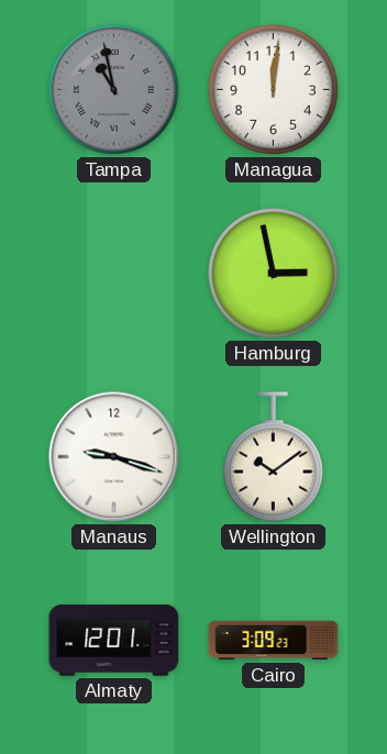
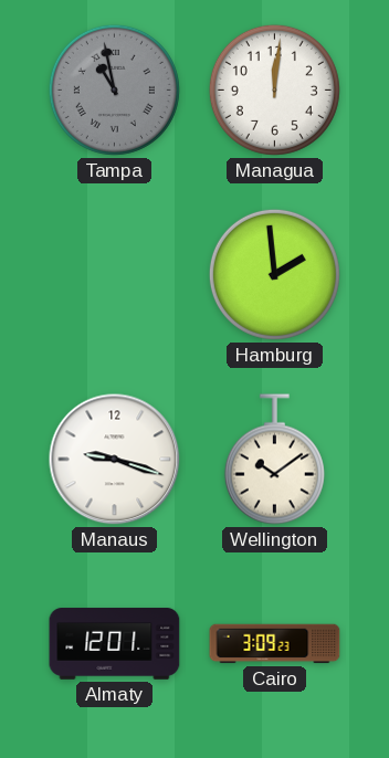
Hamburg: 2:58 -> 1:59 (274, 274)
